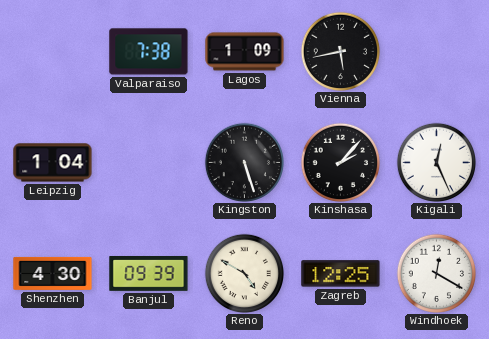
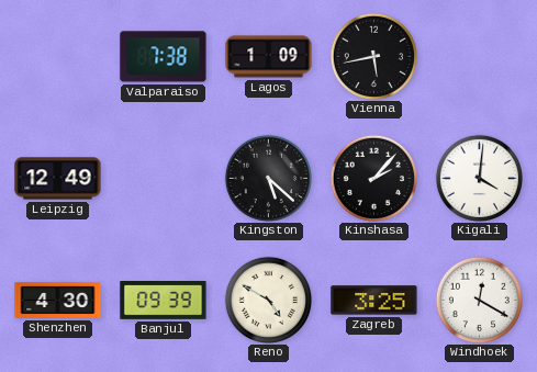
Leipzig: 1:04 -> 12:49 (58, 179)
Kingston: 5:27 -> 5:22 (268, 178)
Kigali: 12:26 -> 4:01 (479, 178)
Zagreb: 12:25 -> 3:25 (374, 301)
